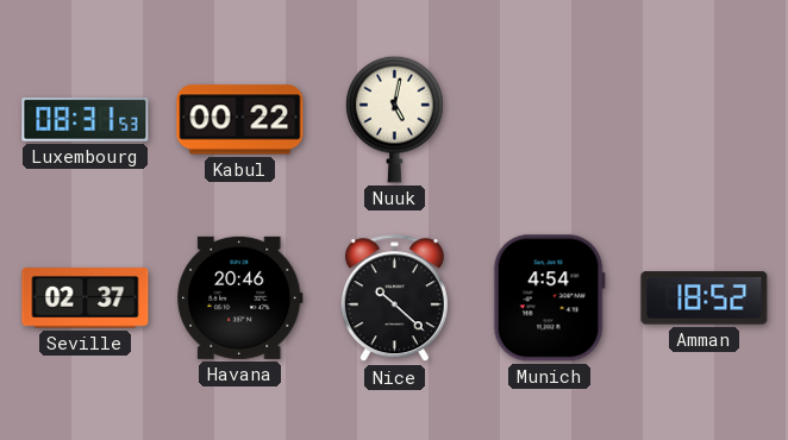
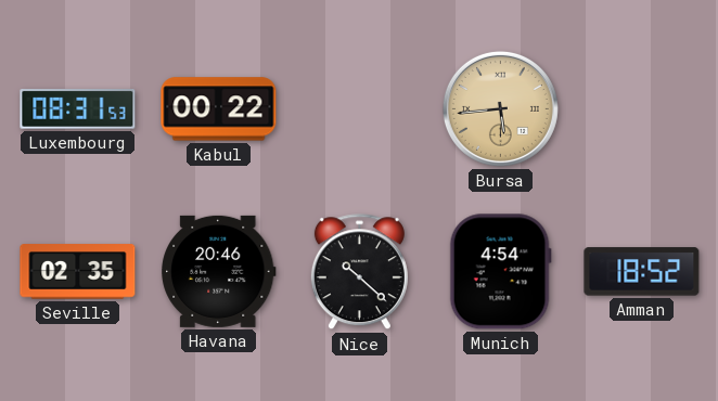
Nuuk: 5:02 -> none (395, 119)
Bursa: none -> 5:44 (500, 108)
Seville: 02:37 -> 02:35 (78, 272)
